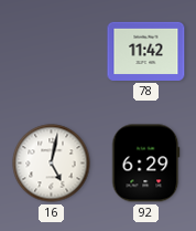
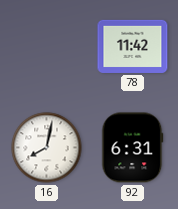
16: 5:02 -> 8:02 (47, 148)
92: 6:29 -> 6:31 (132, 148)
